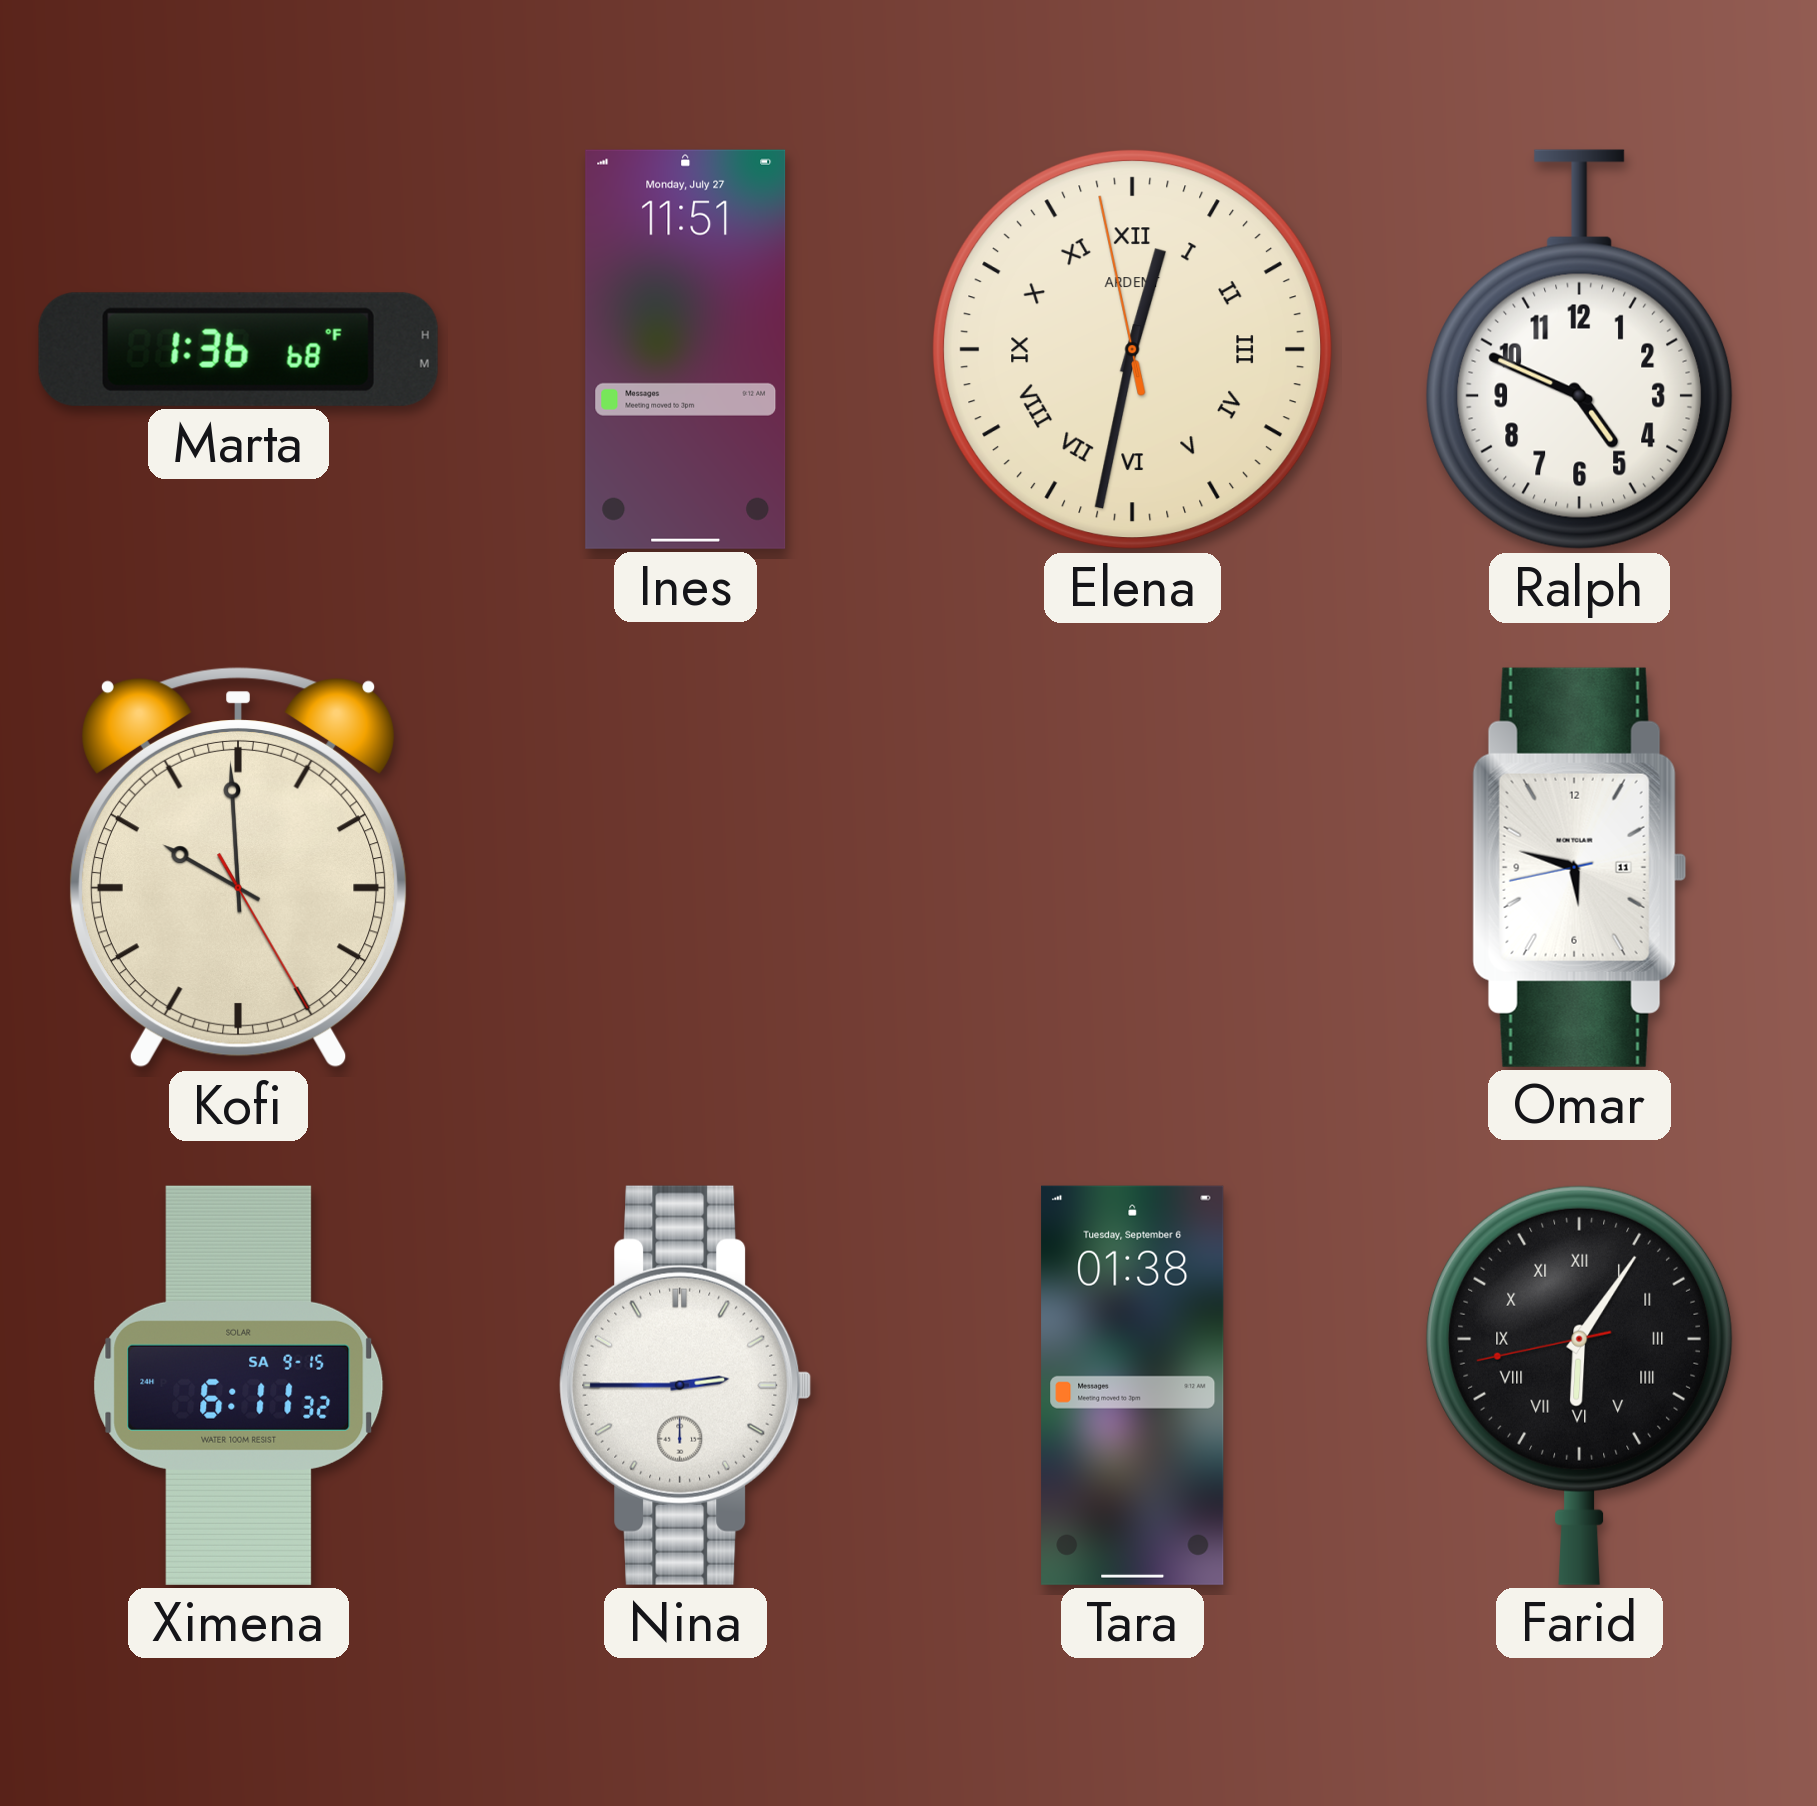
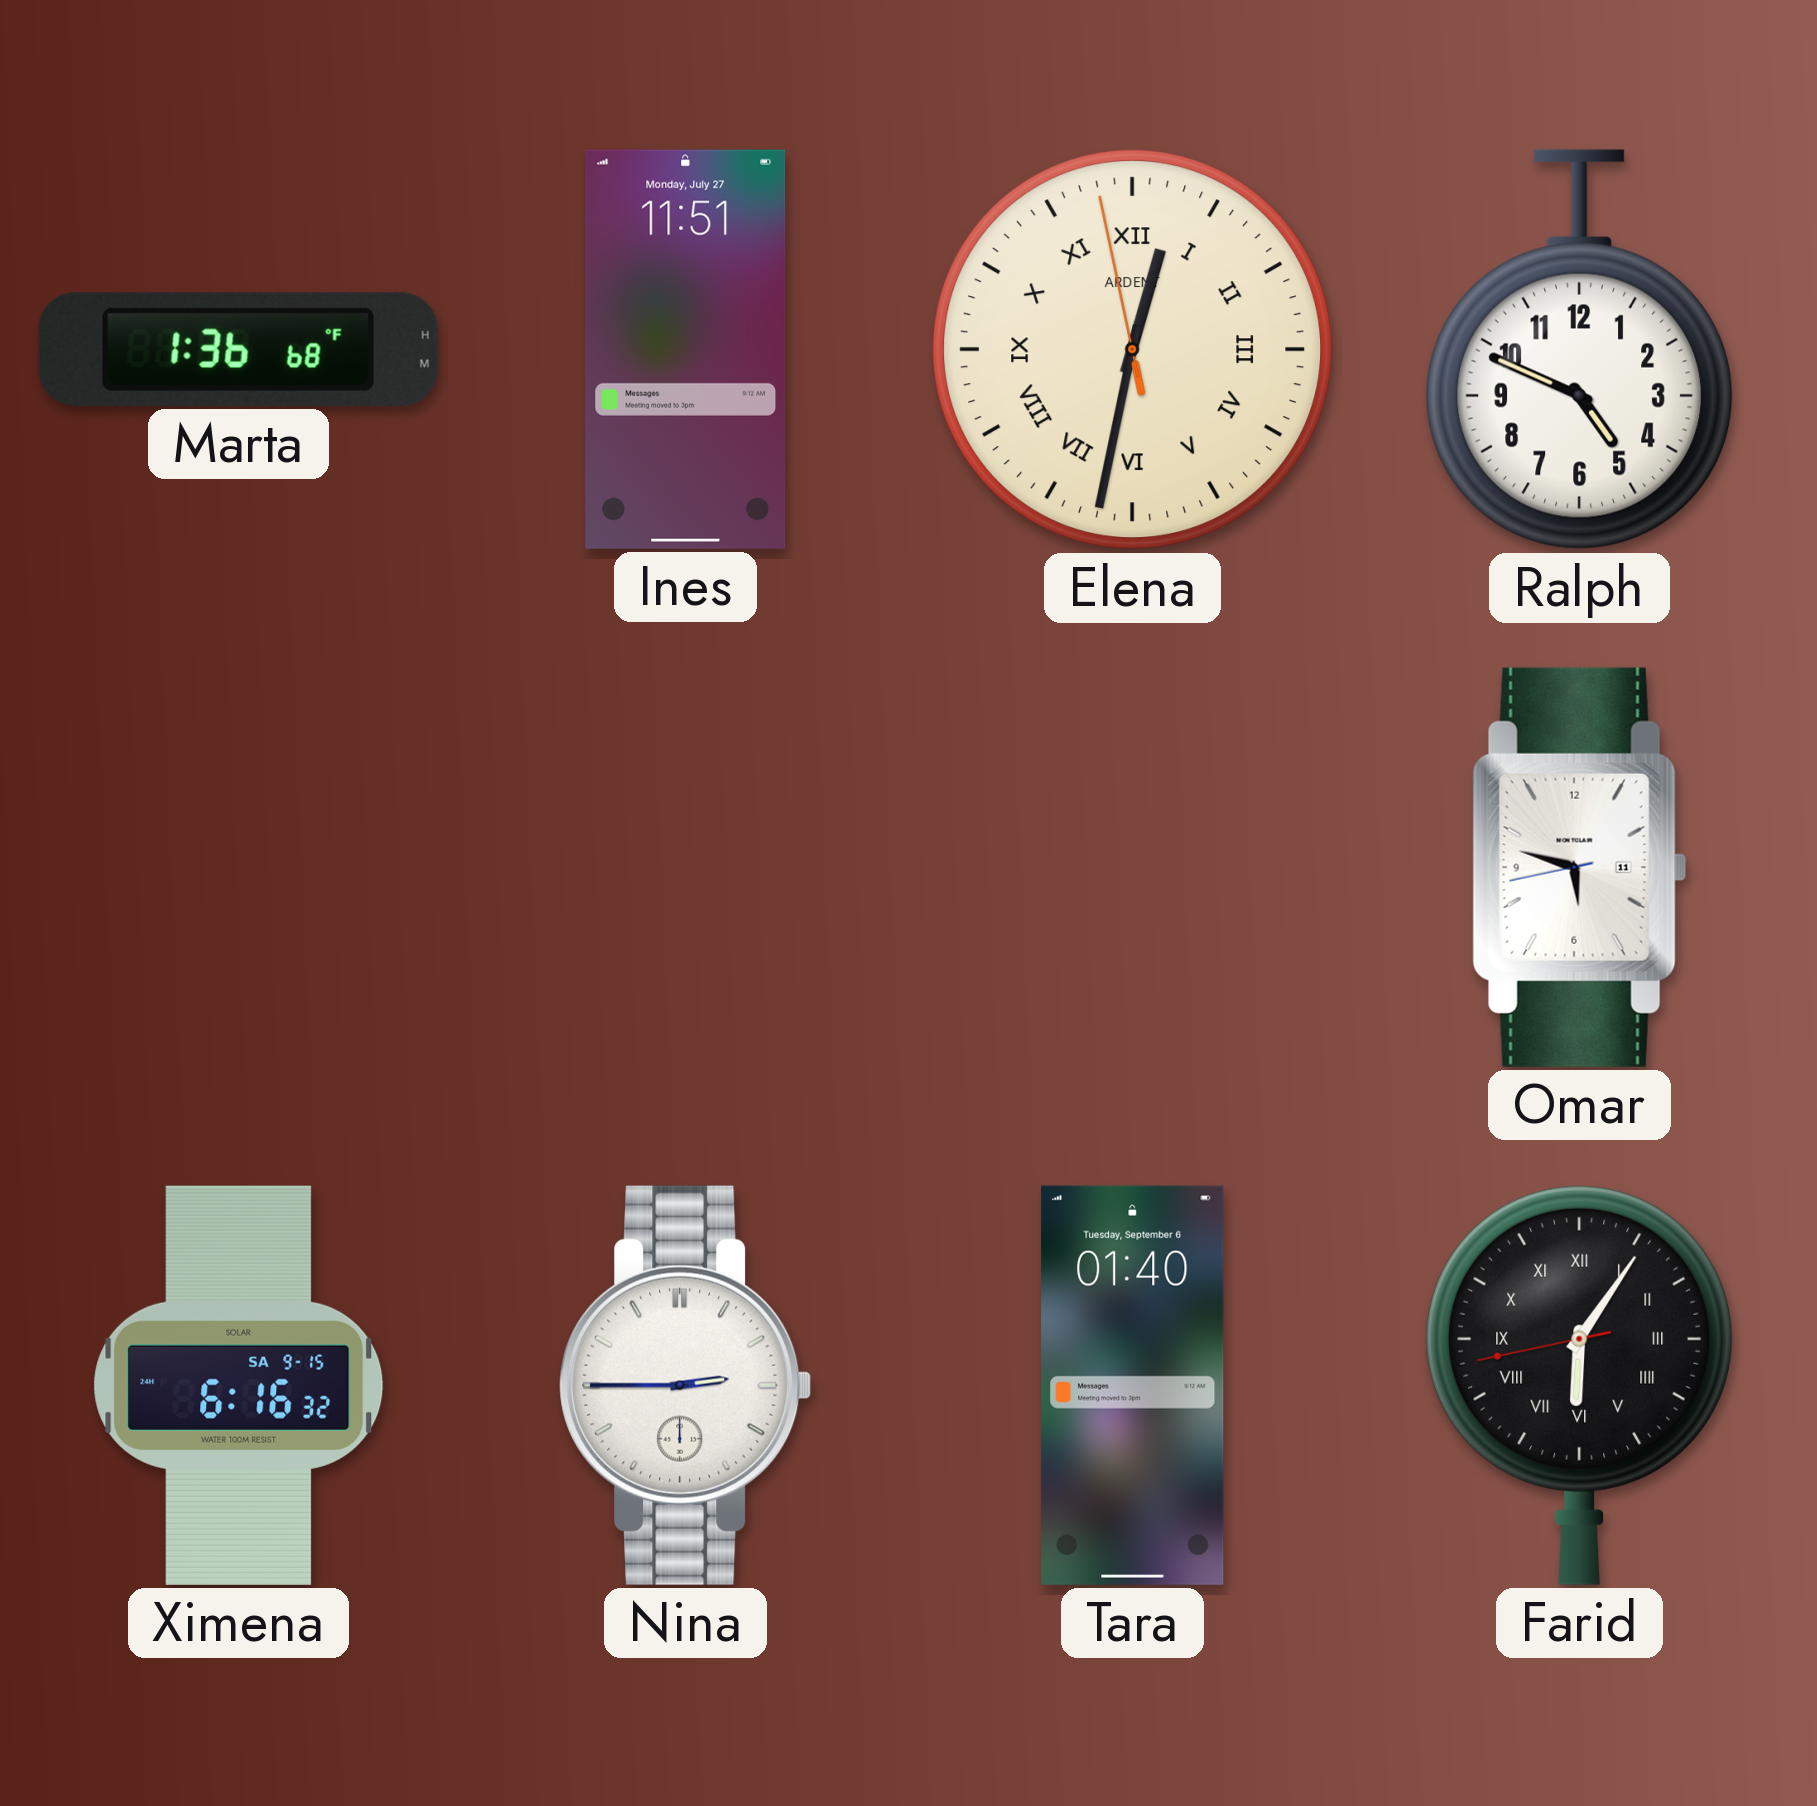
Kofi: 9:59 -> none (238, 868)
Ximena: 6:11 -> 6:16 (239, 1385)
Tara: 01:38 -> 01:40 (1133, 1385)
